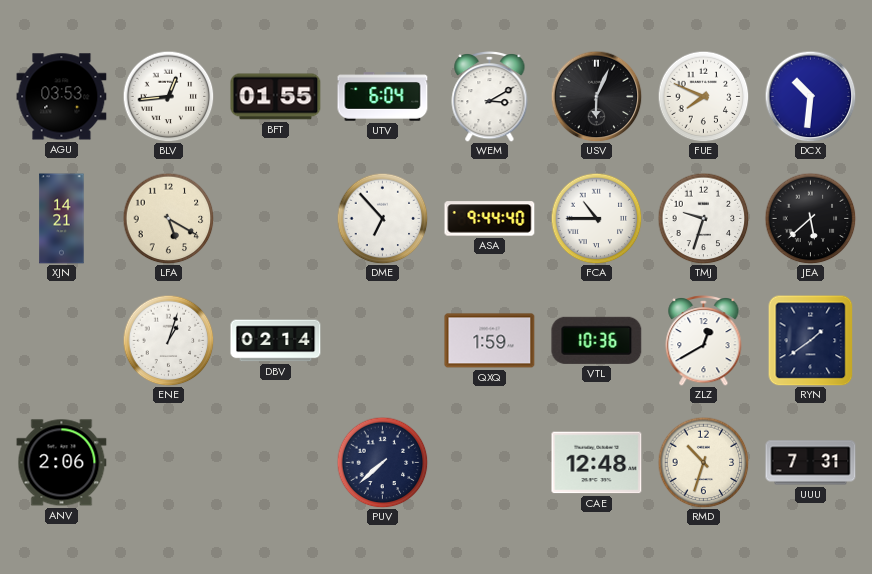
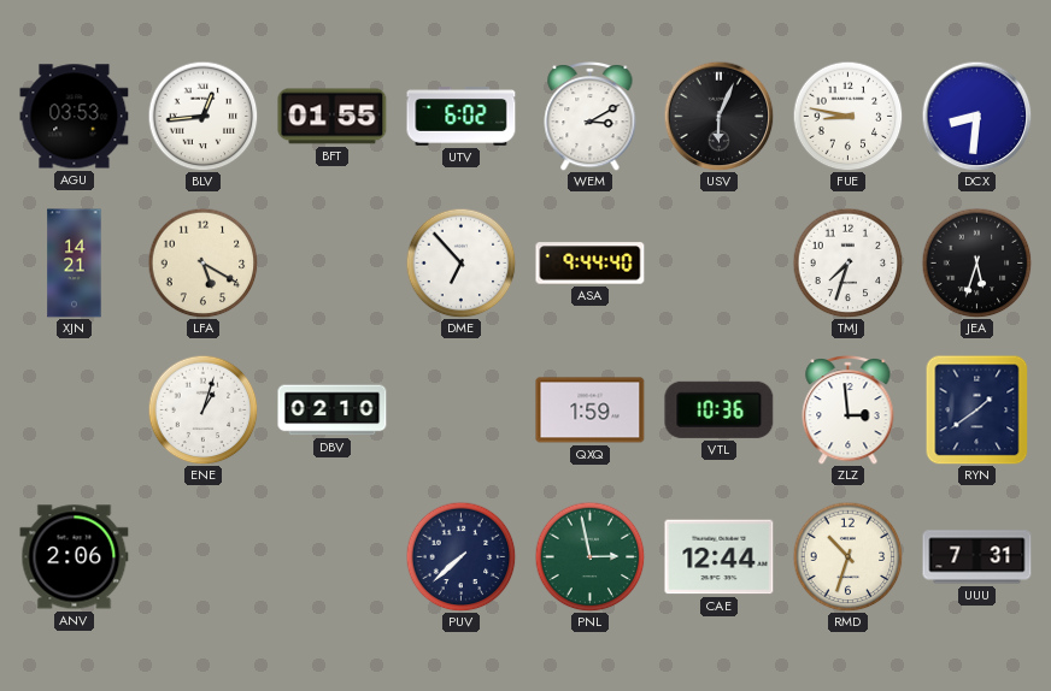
UTV: 6:04 -> 6:02 (462, 117)
FUE: 7:49 -> 8:47 (847, 116)
DCX: 10:31 -> 8:31 (976, 116)
FCA: 10:45 -> none (596, 218)
TMJ: 9:33 -> 7:33 (847, 262)
JEA: 5:38 -> 5:33 (976, 262)
DBV: 02:14 -> 02:10 (333, 411)
ZLZ: 12:40 -> 2:59 (849, 411)
PNL: none -> 2:58 (589, 556)
CAE: 12:48 -> 12:44 (720, 557)
